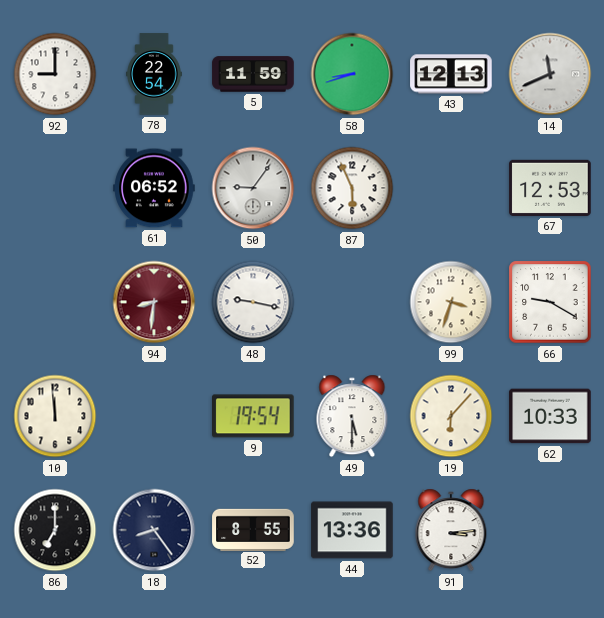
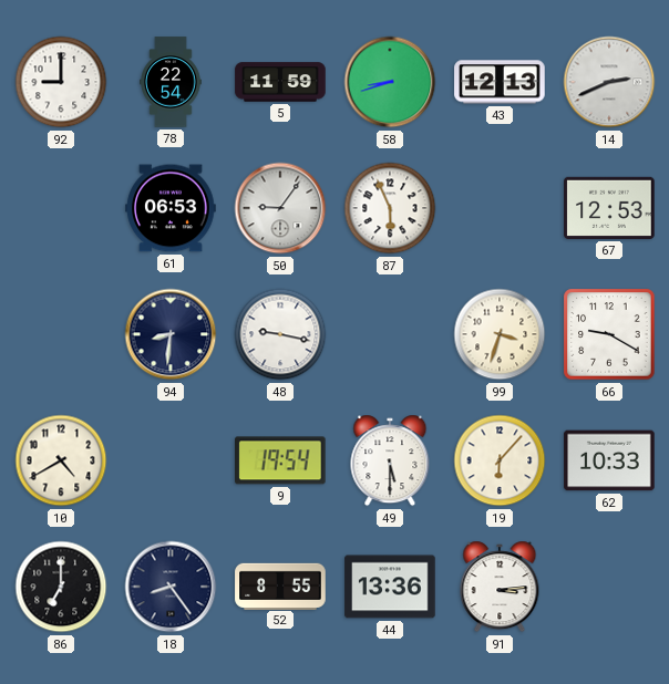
14: 11:41 -> 2:41 (609, 82)
61: 06:52 -> 06:53 (171, 208)
94 dial: burgundy -> navy (171, 334)
10: 11:59 -> 4:40 (61, 460)
